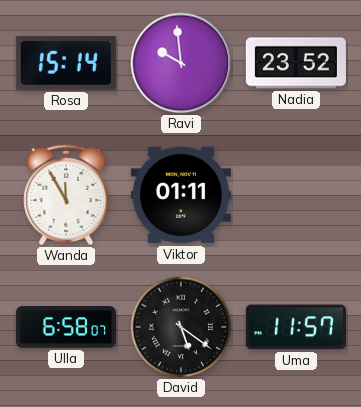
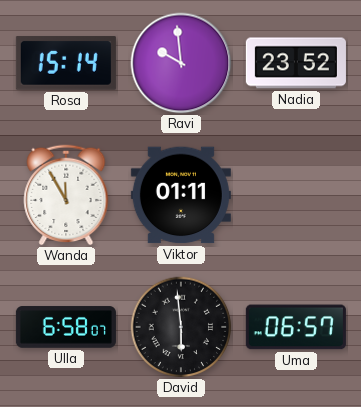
David: 5:21 -> 5:59 (181, 327)
Uma: 11:57 -> 06:57 (296, 327)
